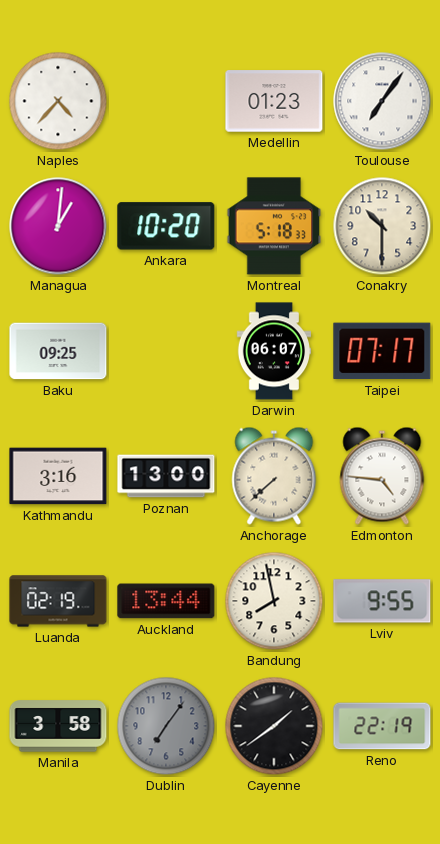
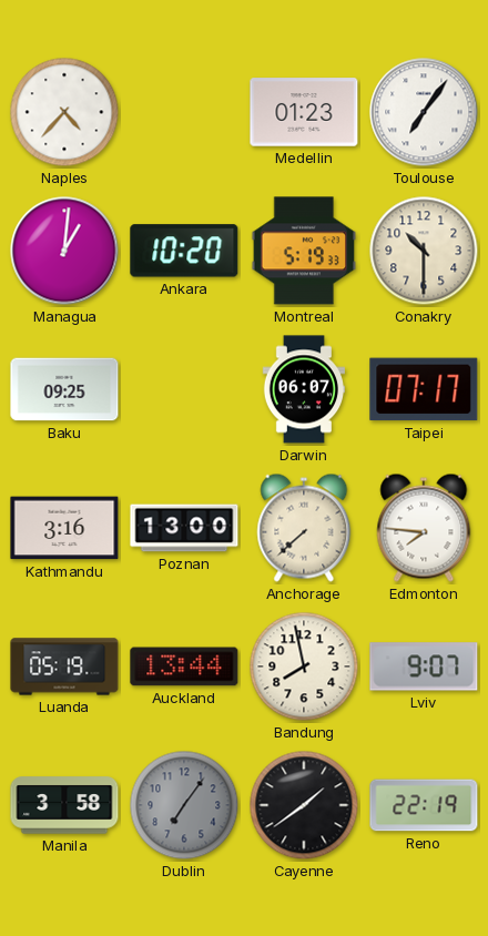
Montreal: 5:18 -> 5:19 (304, 251)
Edmonton: 4:46 -> 7:46 (424, 528)
Luanda: 02:19 -> 05:19 (64, 667)
Lviv: 9:55 -> 9:07 (424, 667)
